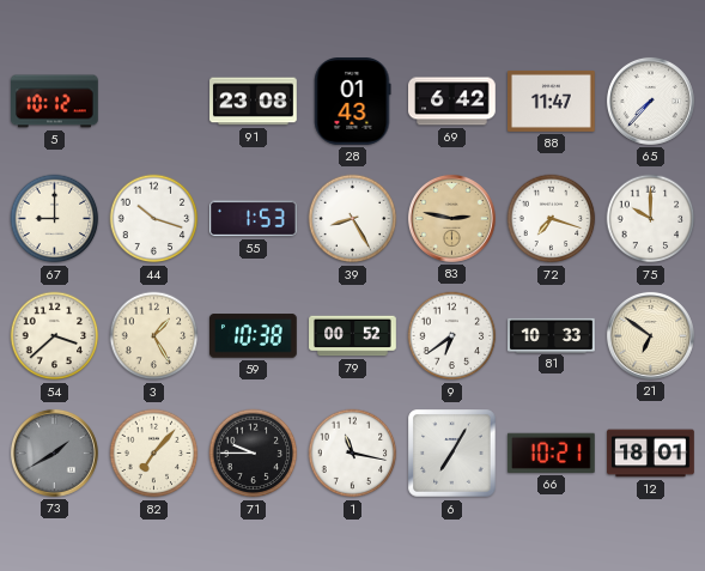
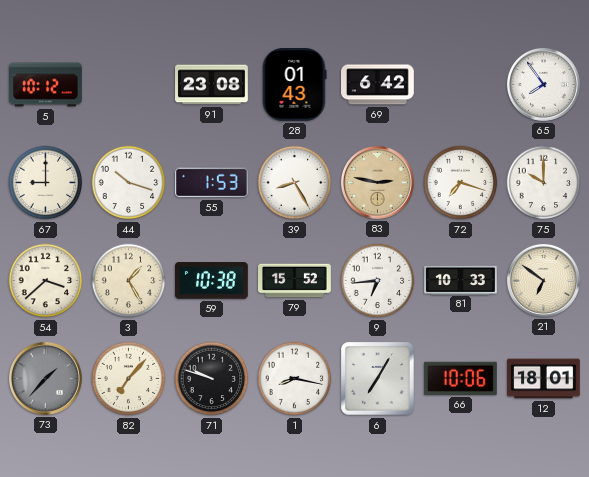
88: 11:47 -> none (552, 101)
65: 7:37 -> 7:54 (543, 84)
79: 00:52 -> 15:52 (295, 281)
9: 6:39 -> 6:44 (378, 281)
73: 1:40 -> 1:37 (45, 378)
71: 9:45 -> 9:48 (212, 379)
1: 11:17 -> 8:17 (295, 379)
66: 10:21 -> 10:06 (460, 378)
